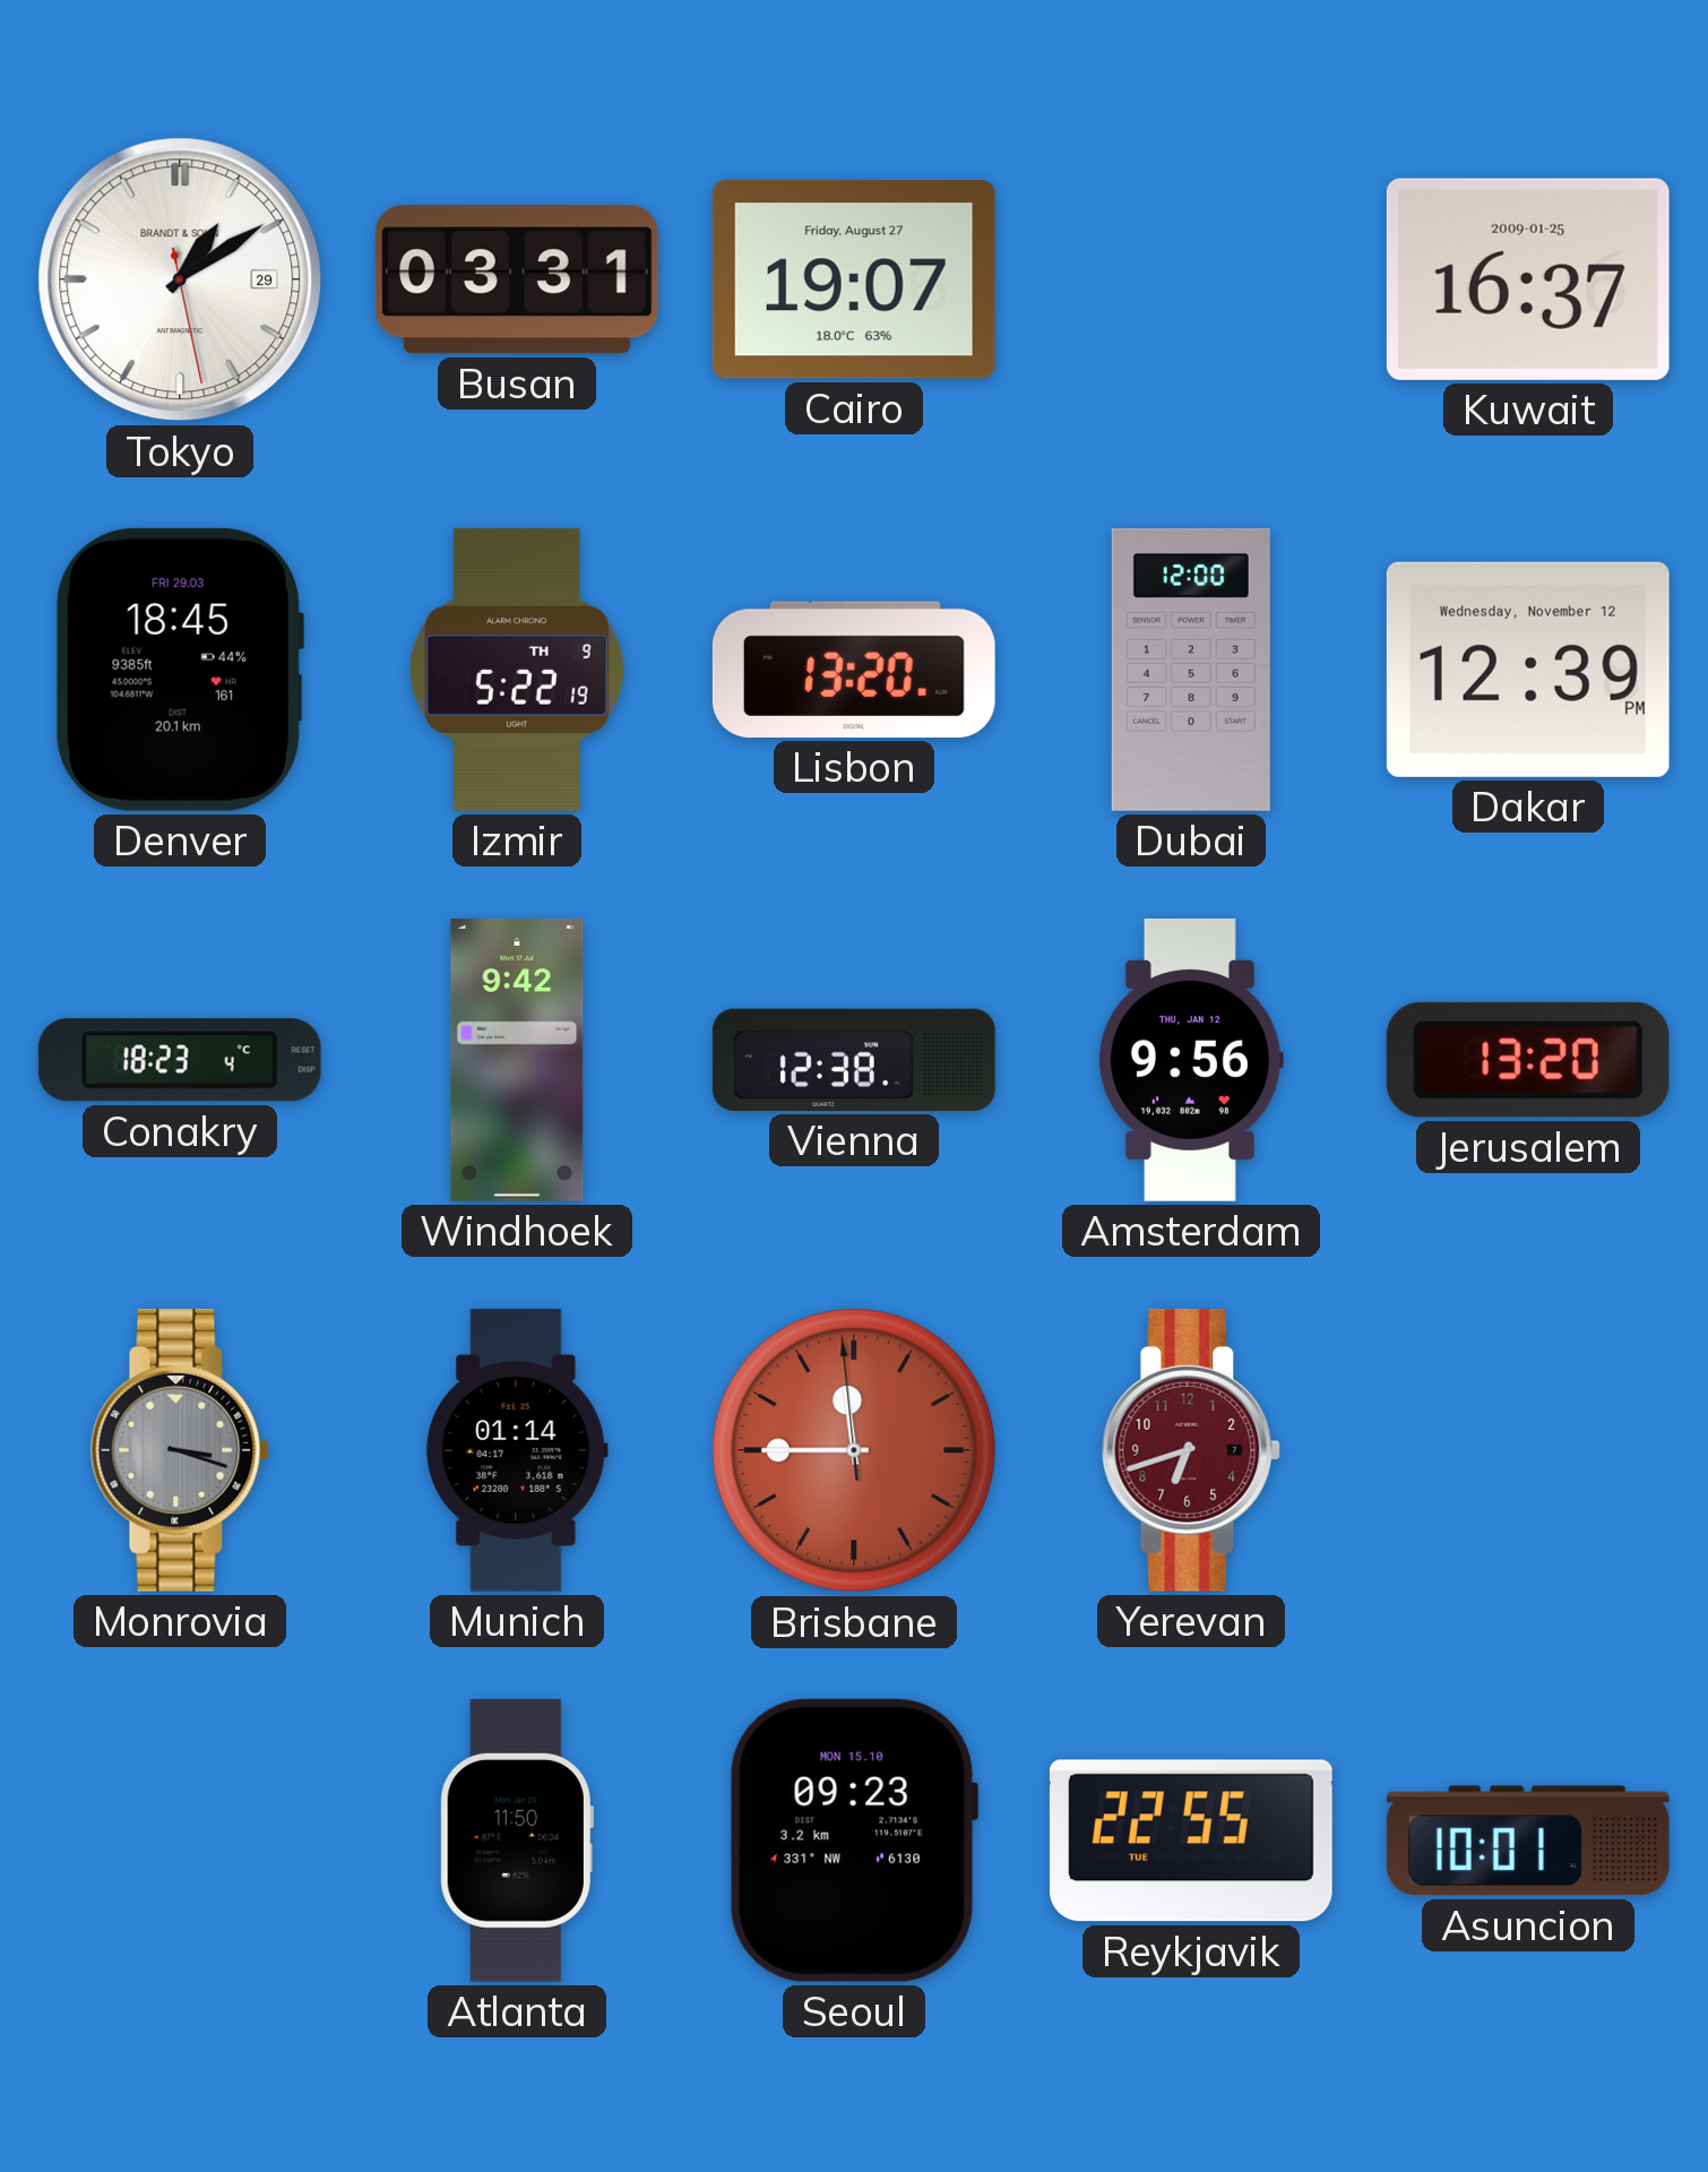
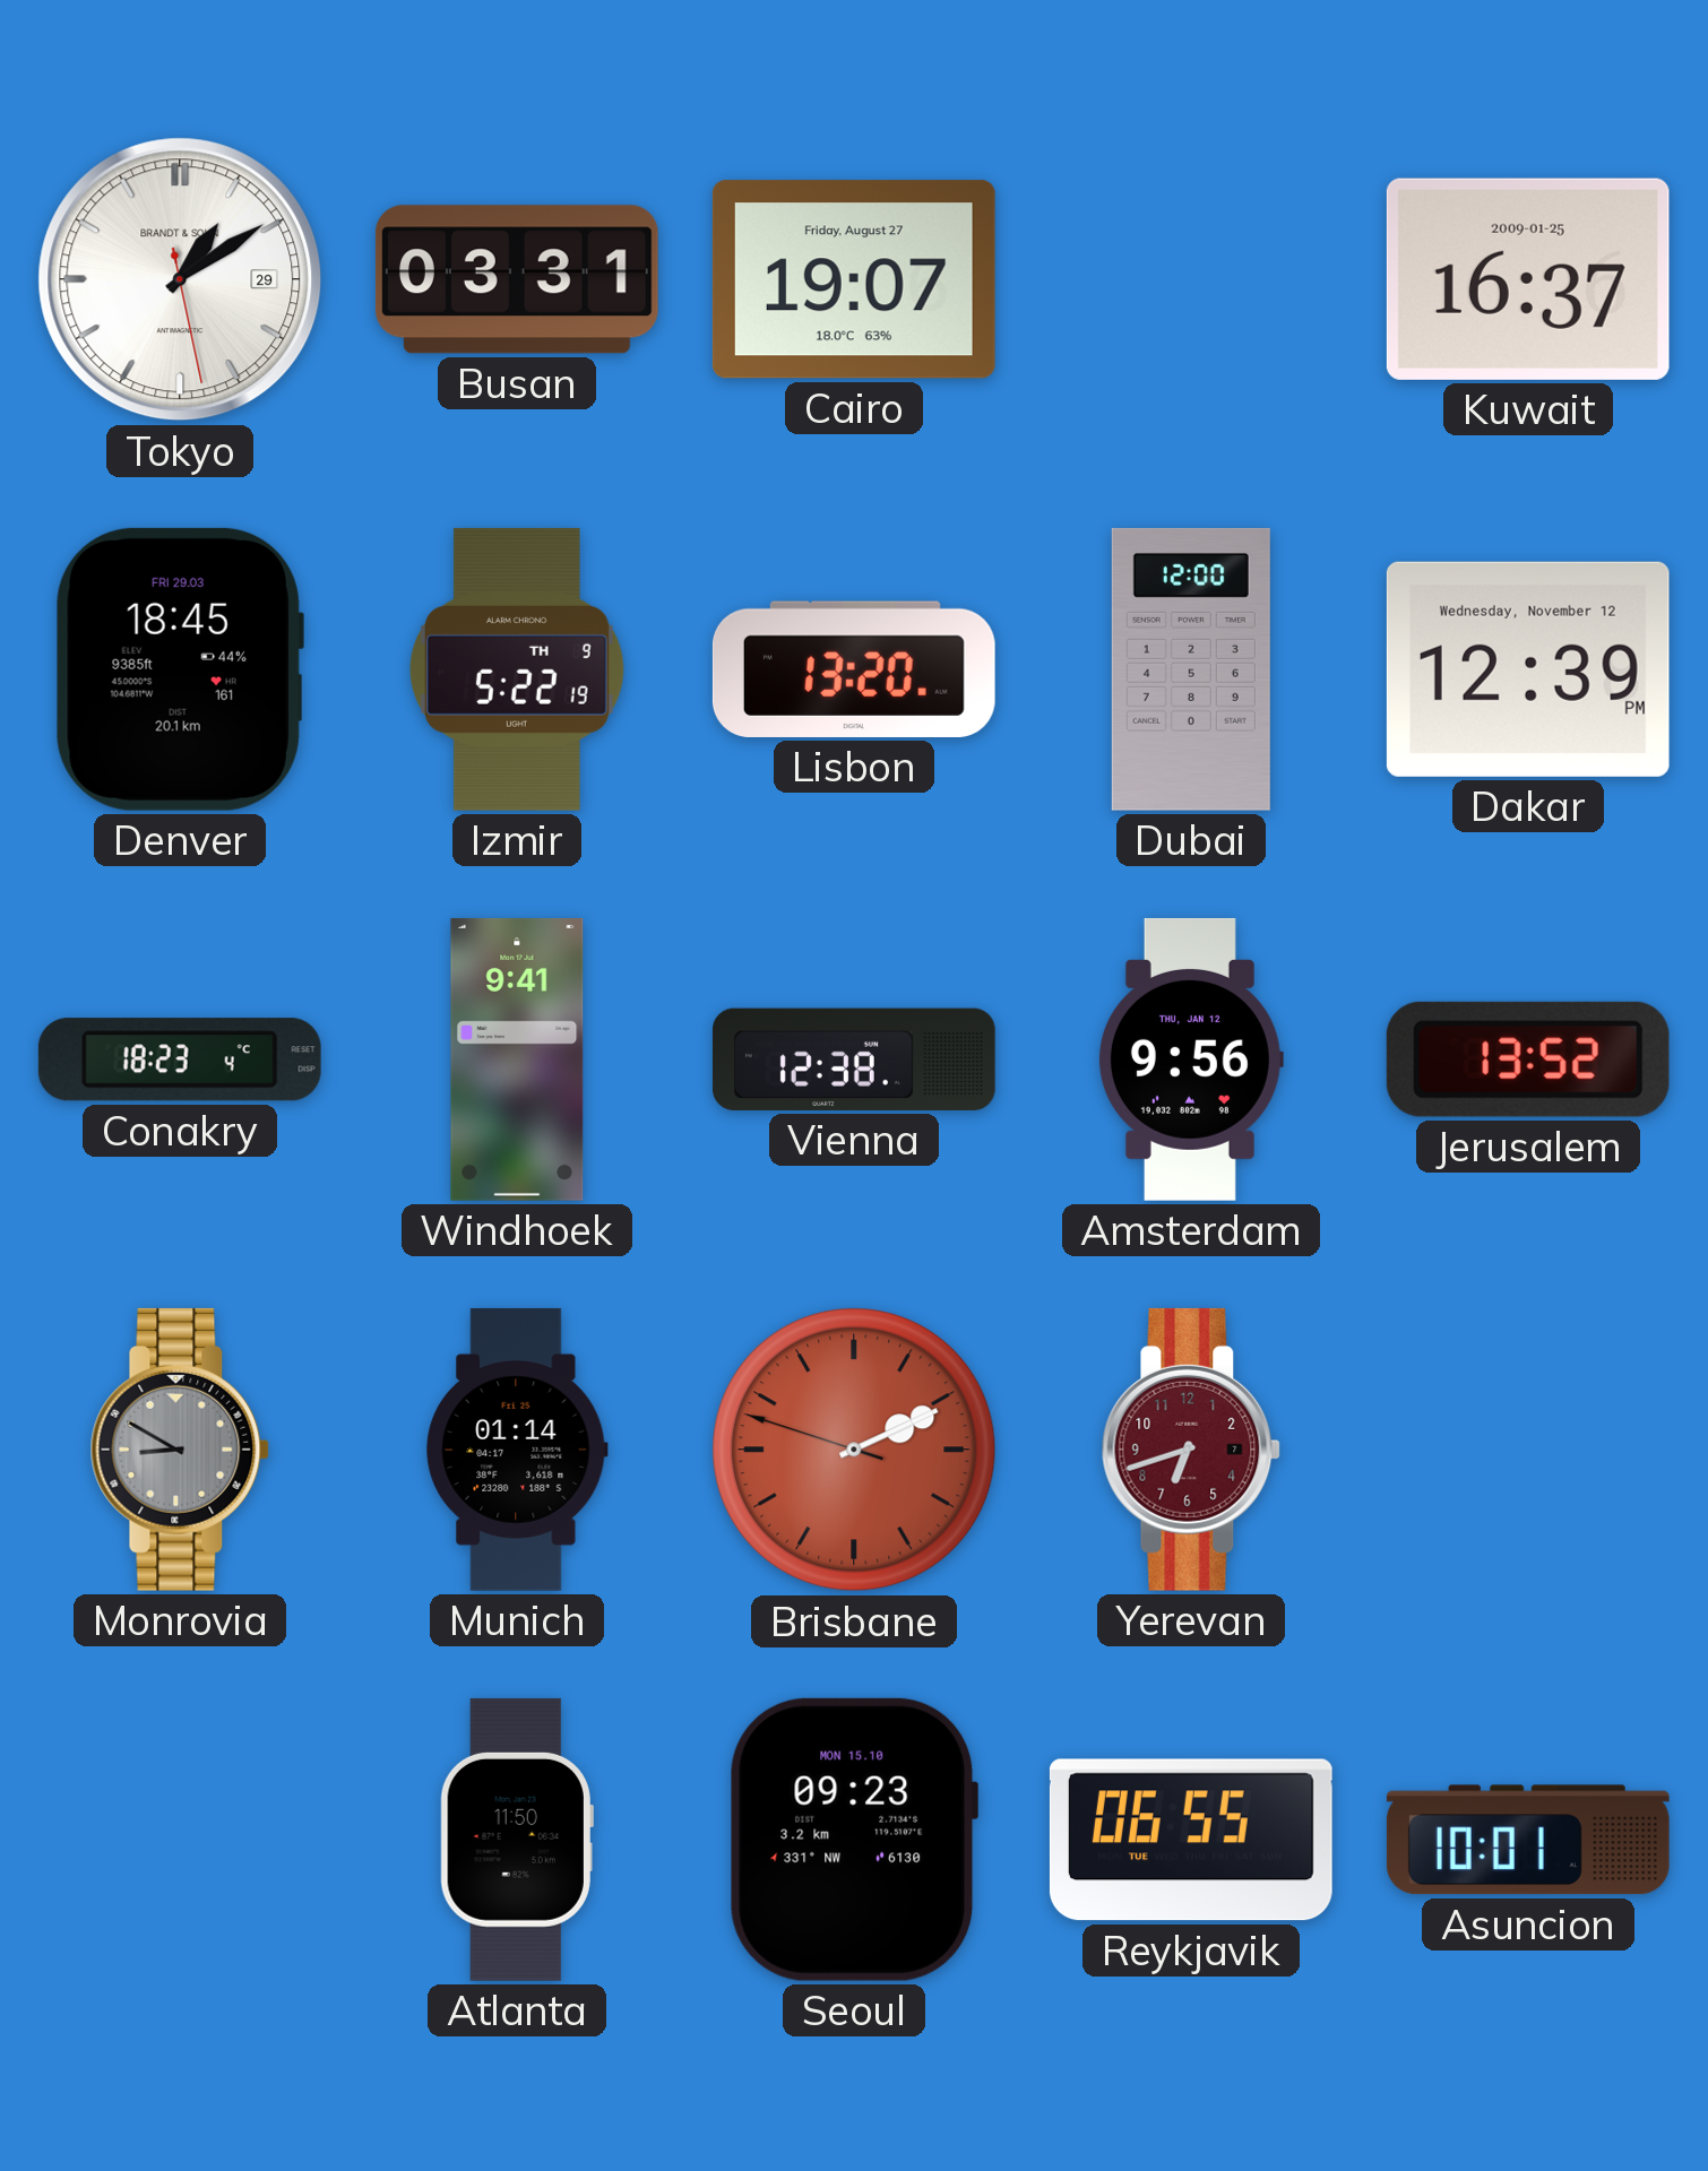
Windhoek: 9:42 -> 9:41 (517, 1059)
Jerusalem: 13:20 -> 13:52 (1528, 1059)
Monrovia: 3:18 -> 8:50 (180, 1450)
Brisbane: 11:44 -> 2:10 (854, 1450)
Reykjavik: 22:55 -> 06:55 (1191, 1840)
